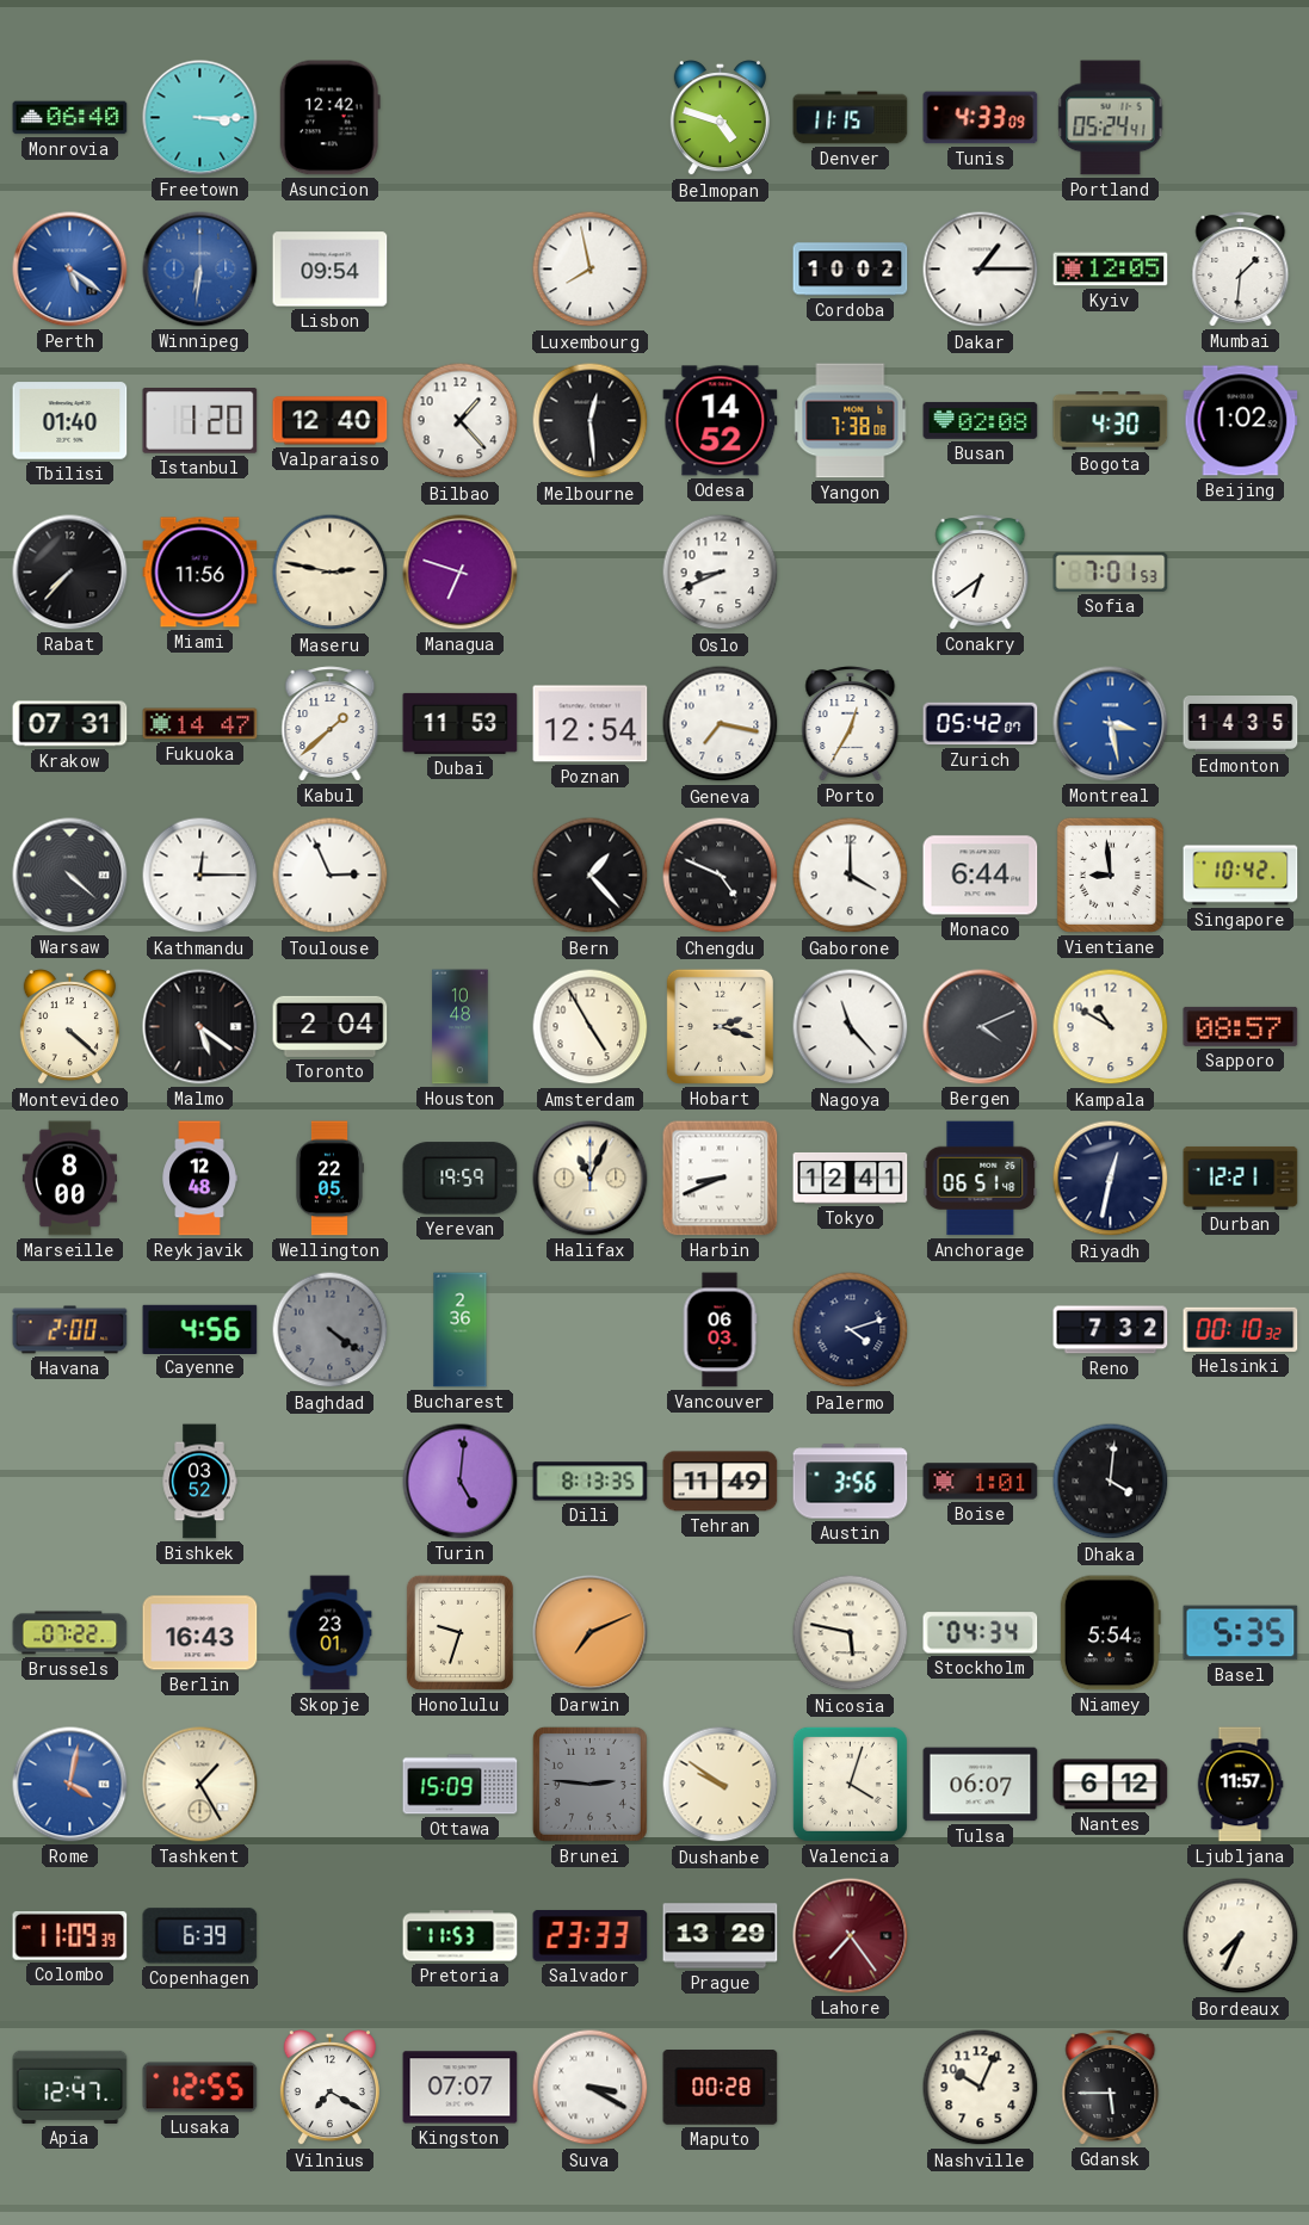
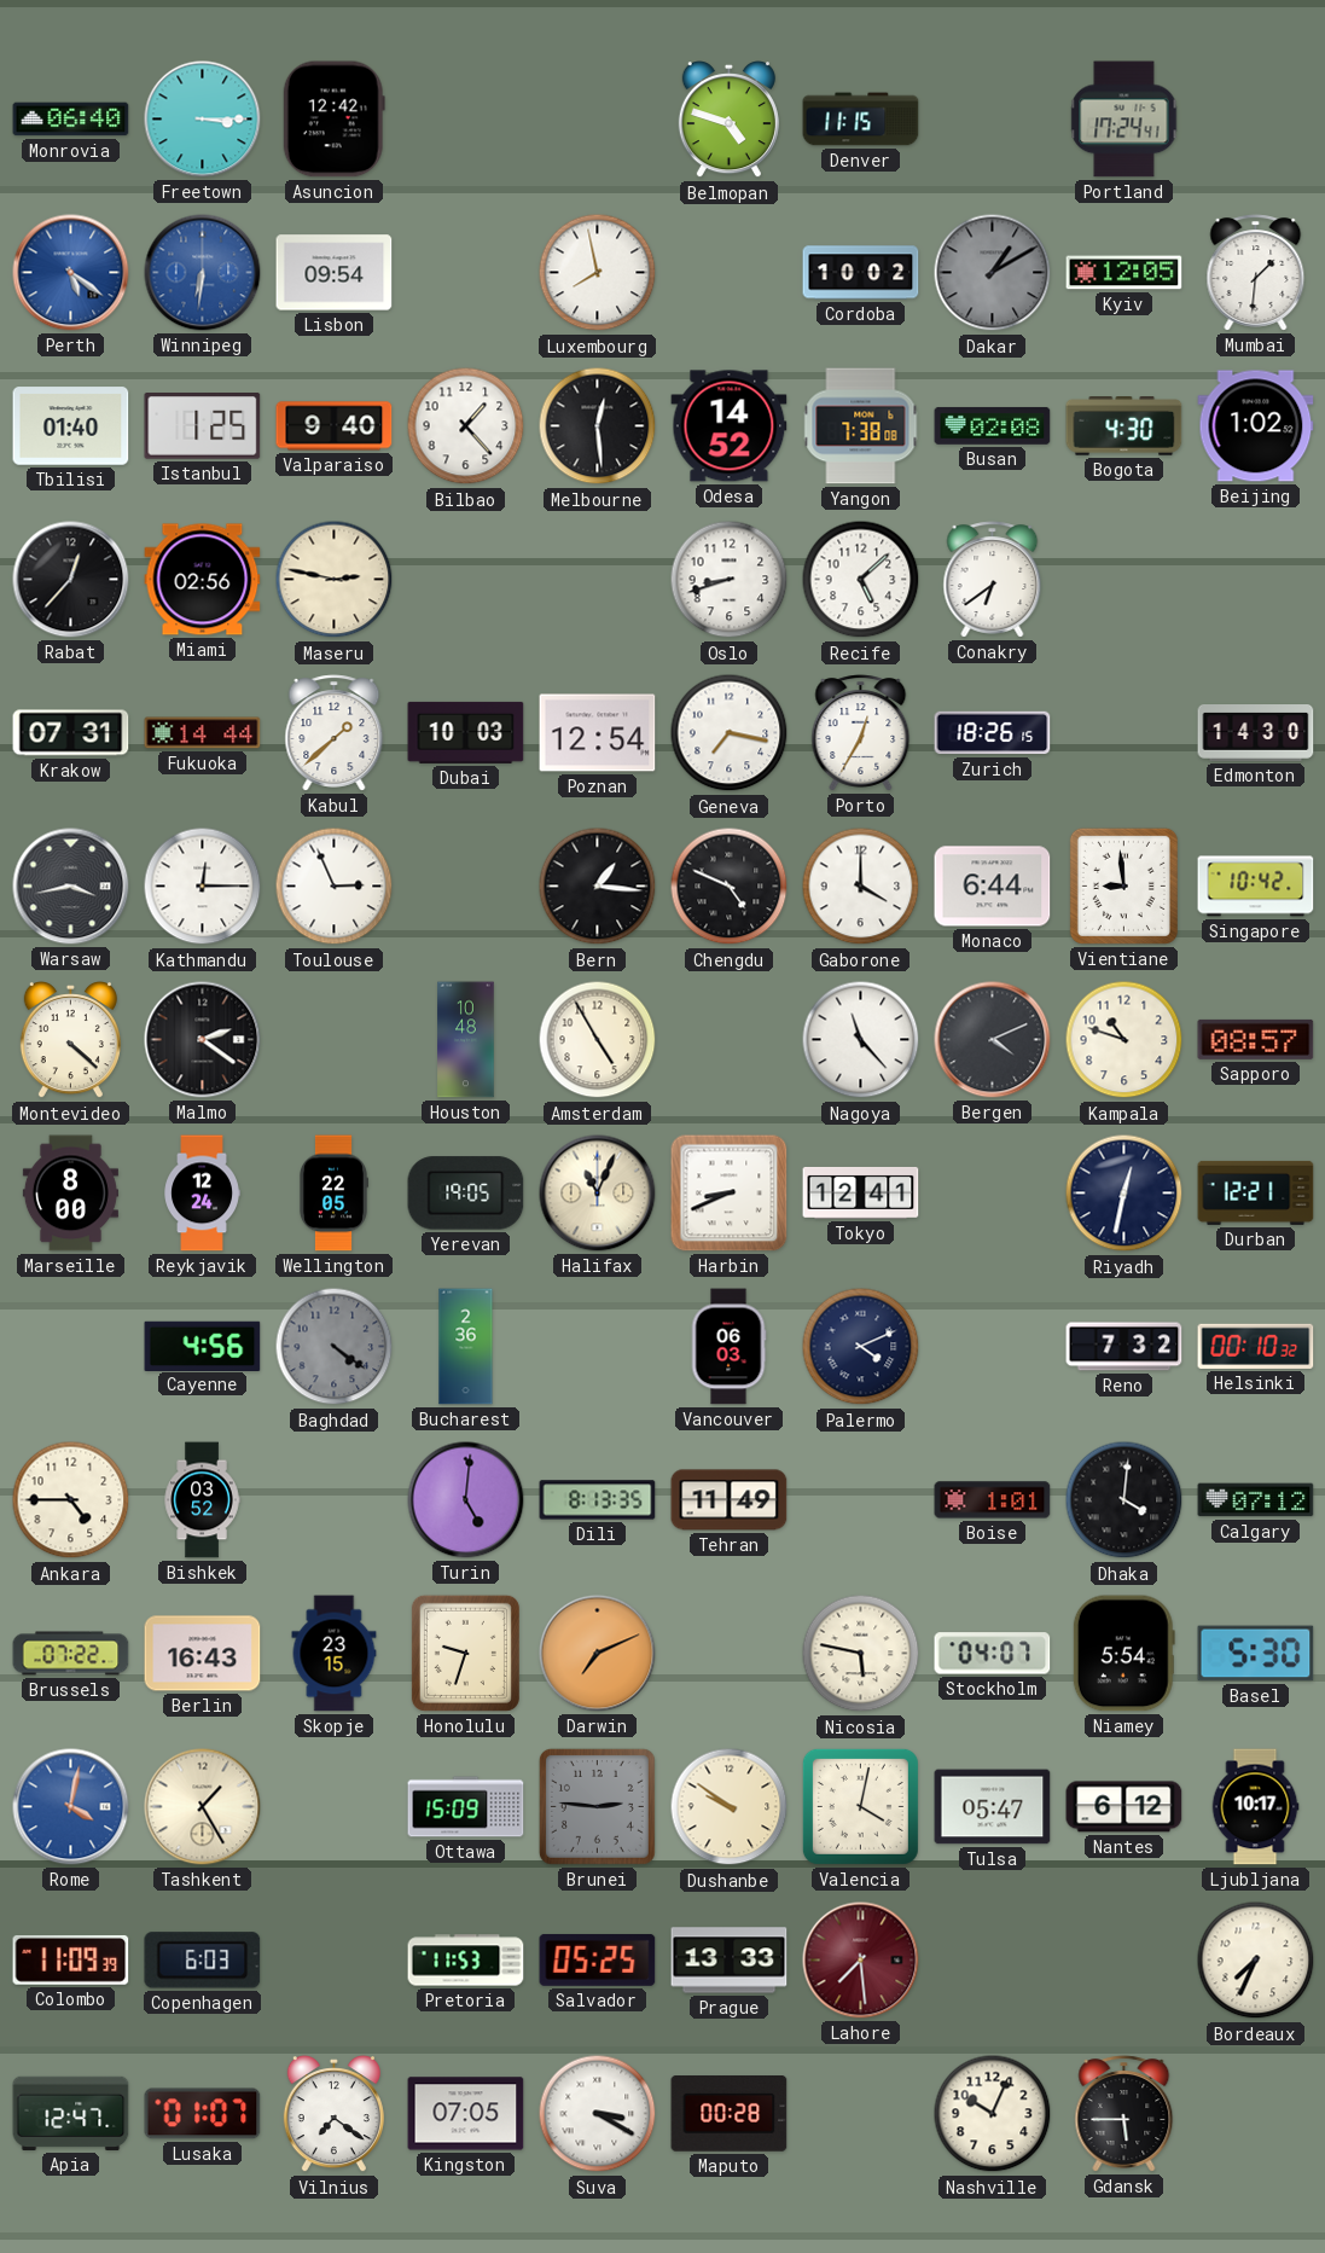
Tunis: 4:33 -> none (981, 118)
Portland: 05:24 -> 17:24 (1124, 120)
Dakar: 1:15 -> 1:10 (993, 273)
Dakar dial: white -> grey (993, 273)
Istanbul: 1:20 -> 1:25 (203, 426)
Valparaiso: 12:40 -> 9:40 (335, 426)
Rabat: 7:37 -> 12:37 (71, 580)
Miami: 11:56 -> 02:56 (203, 580)
Managua: 6:48 -> none (461, 573)
Oslo: 8:41 -> 8:42 (730, 580)
Recife: none -> 5:08 (861, 580)
Sofia: 7:01 -> none (1111, 571)
Fukuoka: 14:47 -> 14:44 (203, 733)
Dubai: 11:53 -> 10:03 (466, 732)
Zurich: 05:42 -> 18:26 (993, 733)
Montreal: 3:28 -> none (1111, 724)
Edmonton: 14:35 -> 14:30 (1256, 733)
Warsaw: 4:22 -> 3:43 (71, 887)
Bern: 1:23 -> 1:16 (598, 887)
Malmo: 5:21 -> 2:21 (203, 1040)
Toronto: 2:04 -> none (331, 1026)
Hobart: 2:18 -> none (720, 1026)
Kampala: 10:50 -> 10:48 (1124, 1040)
Reykjavik: 12:48 -> 12:24 (202, 1194)
Yerevan: 19:59 -> 19:05 (466, 1194)
Anchorage: 06:51 -> none (981, 1179)
Havana: 2:00 -> none (70, 1330)
Palermo: 4:12 -> 4:11 (861, 1347)
Ankara: none -> 4:45 (71, 1500)
Austin: 3:56 -> none (851, 1482)
Calgary: none -> 07:12 (1256, 1500)
Skopje: 23:01 -> 23:15 (335, 1654)
Stockholm: 04:34 -> 04:07 (993, 1654)
Basel: 5:35 -> 5:30 (1256, 1654)
Valencia: 4:03 -> 4:02 (860, 1806)
Tulsa: 06:07 -> 05:47 (993, 1807)
Ljubljana: 11:57 -> 10:17 (1255, 1807)
Copenhagen: 6:39 -> 6:03 (203, 1961)
Salvador: 23:33 -> 05:25 (598, 1959)
Prague: 13:29 -> 13:33 (730, 1961)
Lahore: 7:24 -> 7:29 (861, 1961)
Lusaka: 12:55 -> 01:07 (203, 2114)
Vilnius: 7:20 -> 7:21 (333, 2115)
Kingston: 07:07 -> 07:05 (466, 2114)
